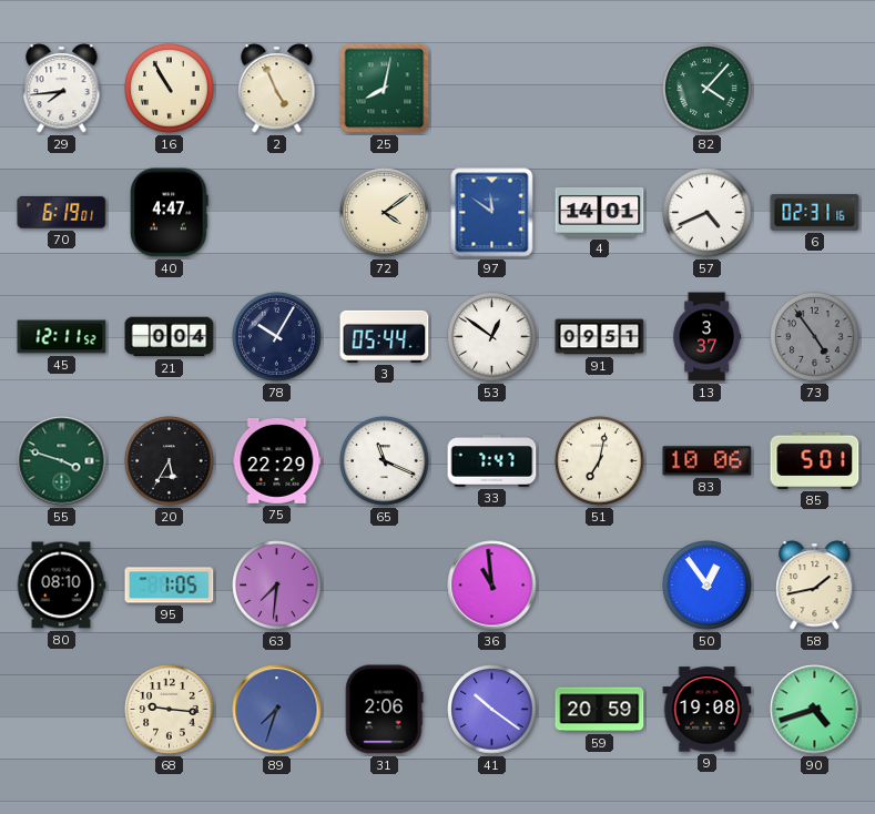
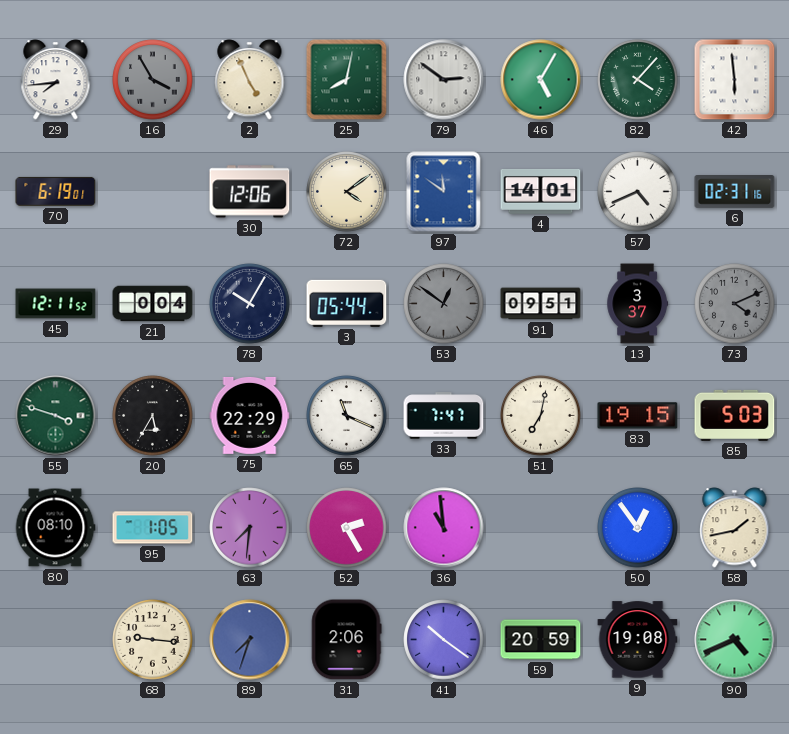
16: 10:55 -> 3:55 (153, 80)
16 dial: cream -> grey (153, 80)
79: none -> 2:51 (444, 80)
46: none -> 5:05 (541, 80)
42: none -> 5:59 (735, 80)
40: 4:47 -> none (170, 213)
30: none -> 12:06 (250, 192)
53 dial: white -> grey (444, 304)
73: 4:54 -> 4:11 (735, 304)
83: 10:06 -> 19:15 (638, 416)
85: 5:01 -> 5:03 (735, 415)
52: none -> 2:25 (347, 528)
90: 4:42 -> 4:41 (735, 640)
